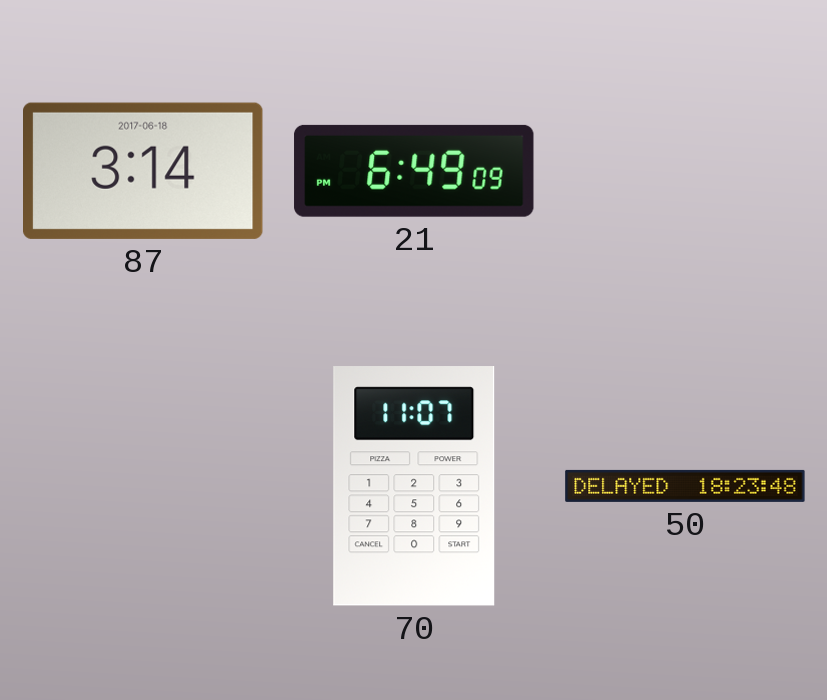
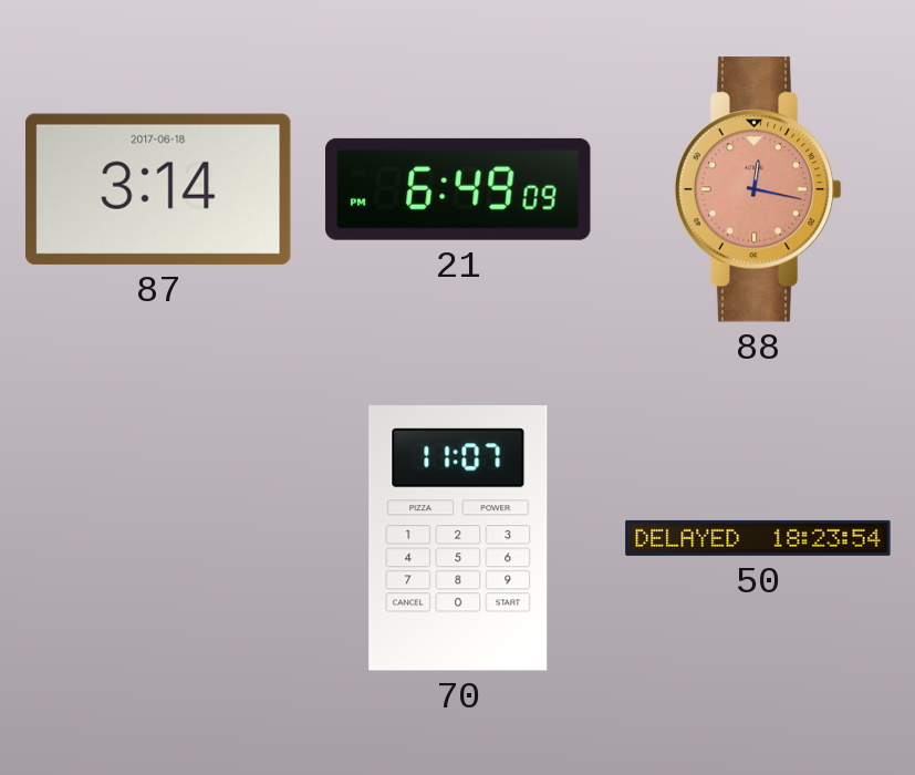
88: none -> 12:17 (758, 189)
50: 18:23:48 -> 18:23:54 (758, 538)
